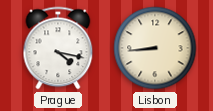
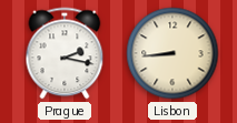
Prague: 4:17 -> 2:17 (65, 53)
